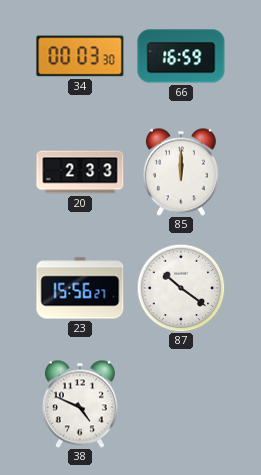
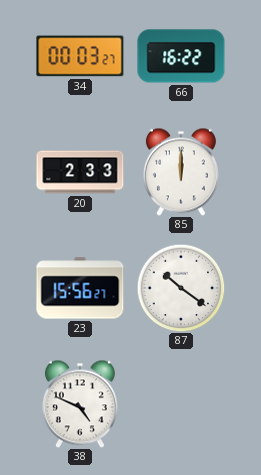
34: 00:03:30 -> 00:03:27 (80, 56)
66: 16:59 -> 16:22 (181, 56)
